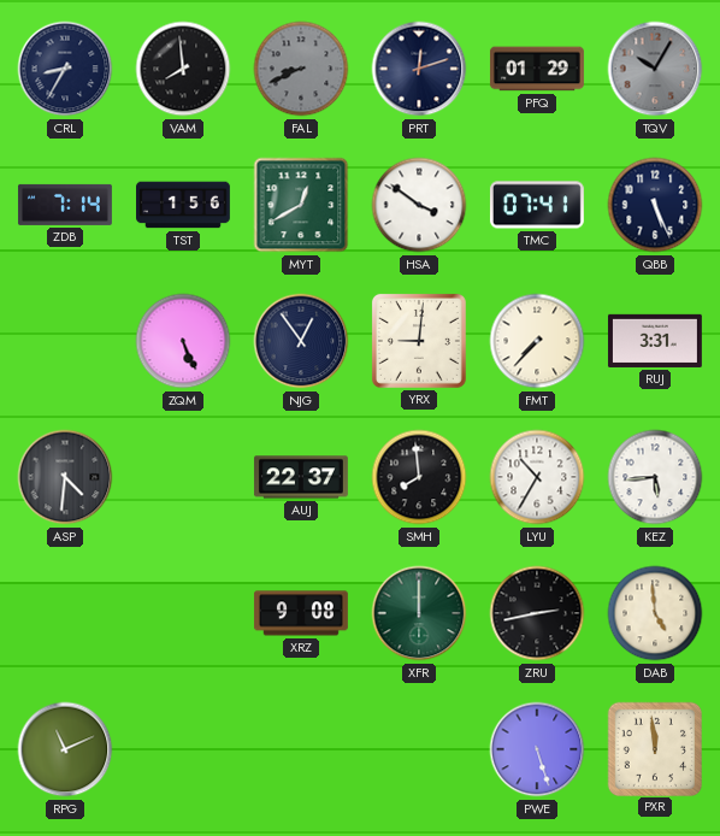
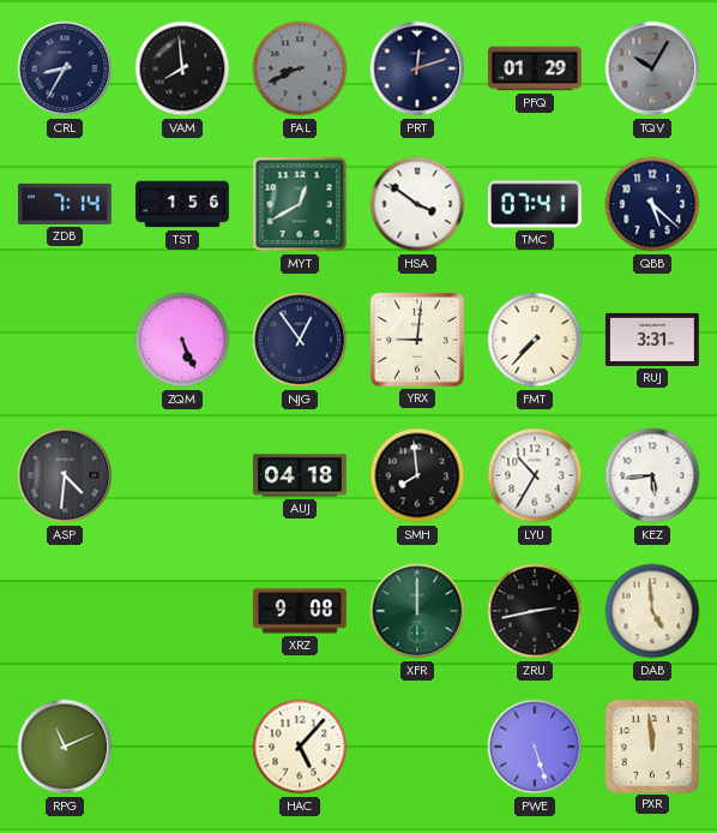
QBB: 5:26 -> 5:22 (652, 204)
AUJ: 22:37 -> 04:18 (300, 475)
HAC: none -> 5:07 (300, 747)
